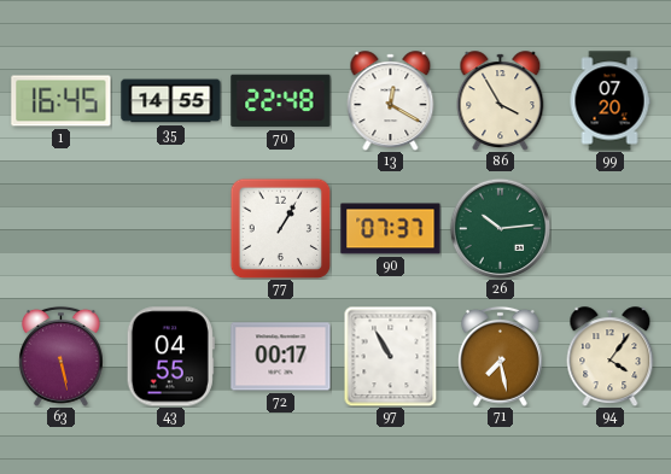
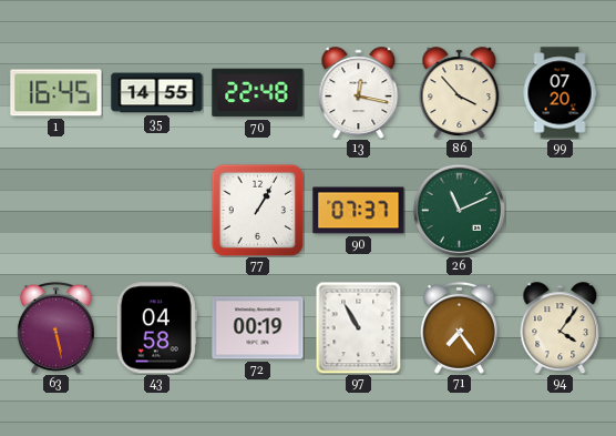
13: 12:20 -> 12:17 (359, 92)
86: 3:55 -> 3:53 (460, 92)
26: 10:14 -> 11:11 (459, 210)
43: 04:55 -> 04:58 (156, 328)
72: 00:17 -> 00:19 (258, 328)
71: 7:28 -> 7:24 (459, 327)
